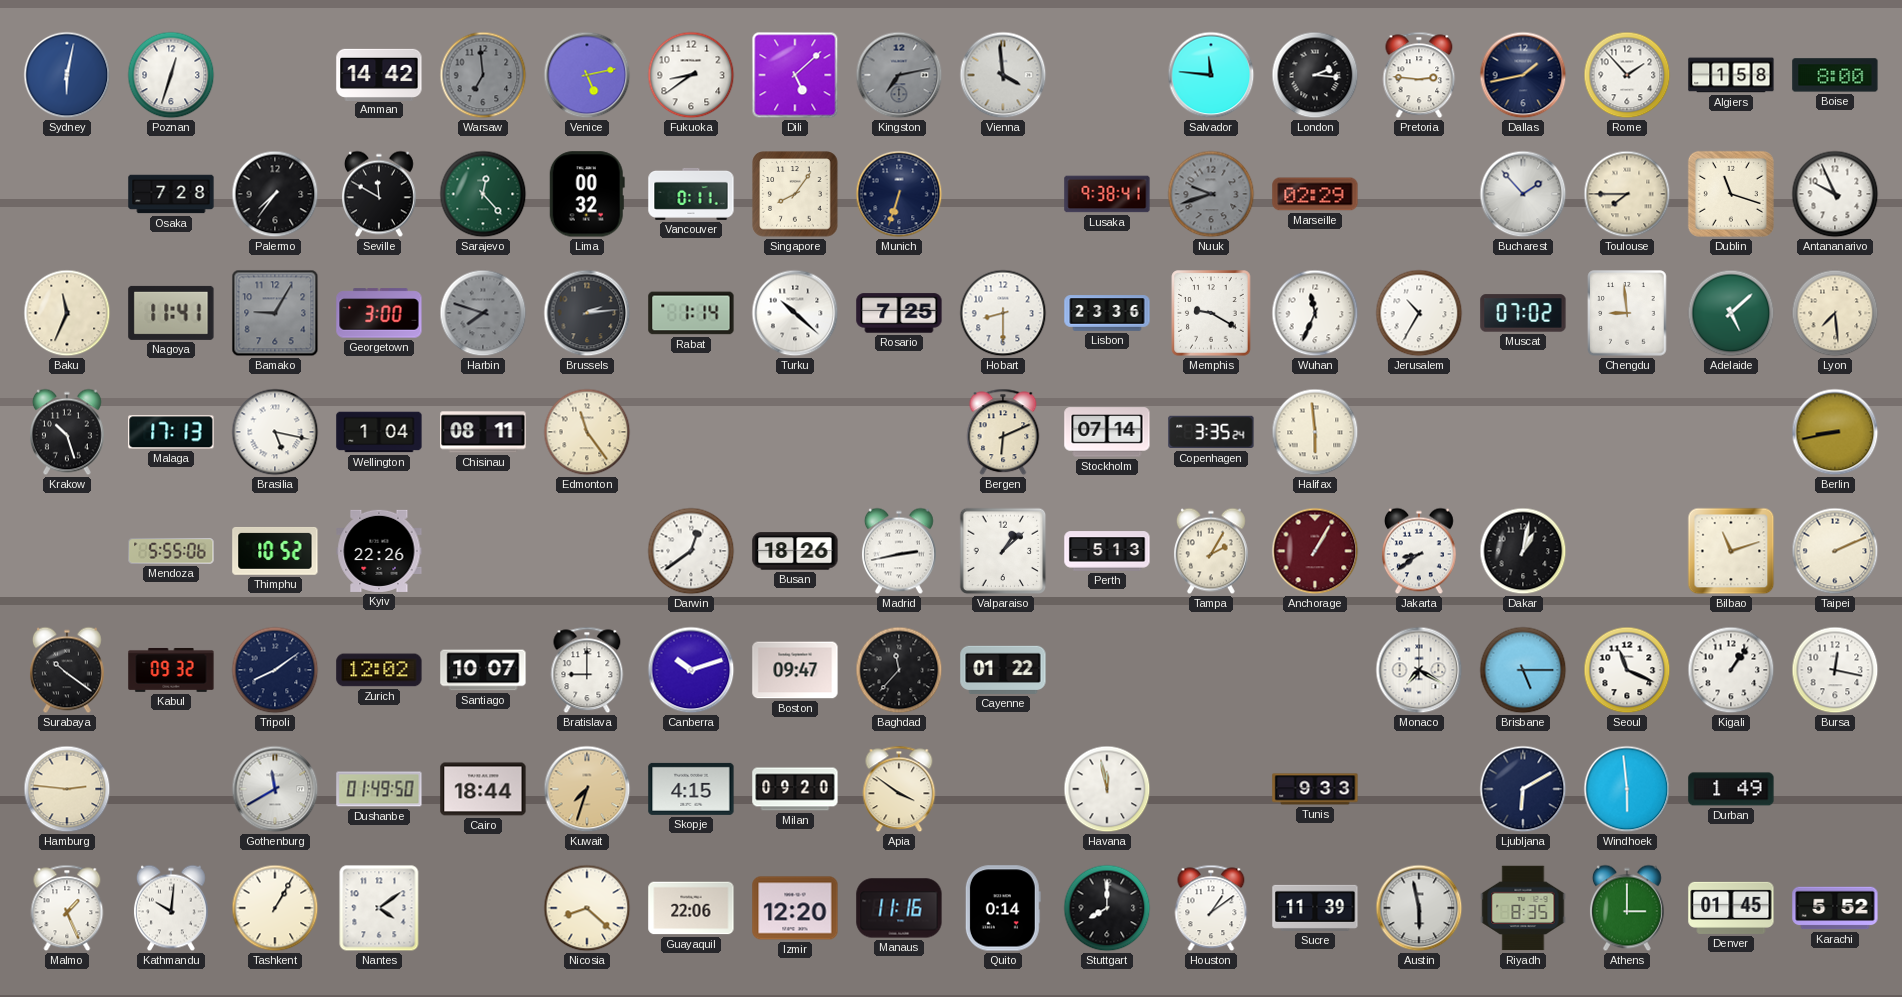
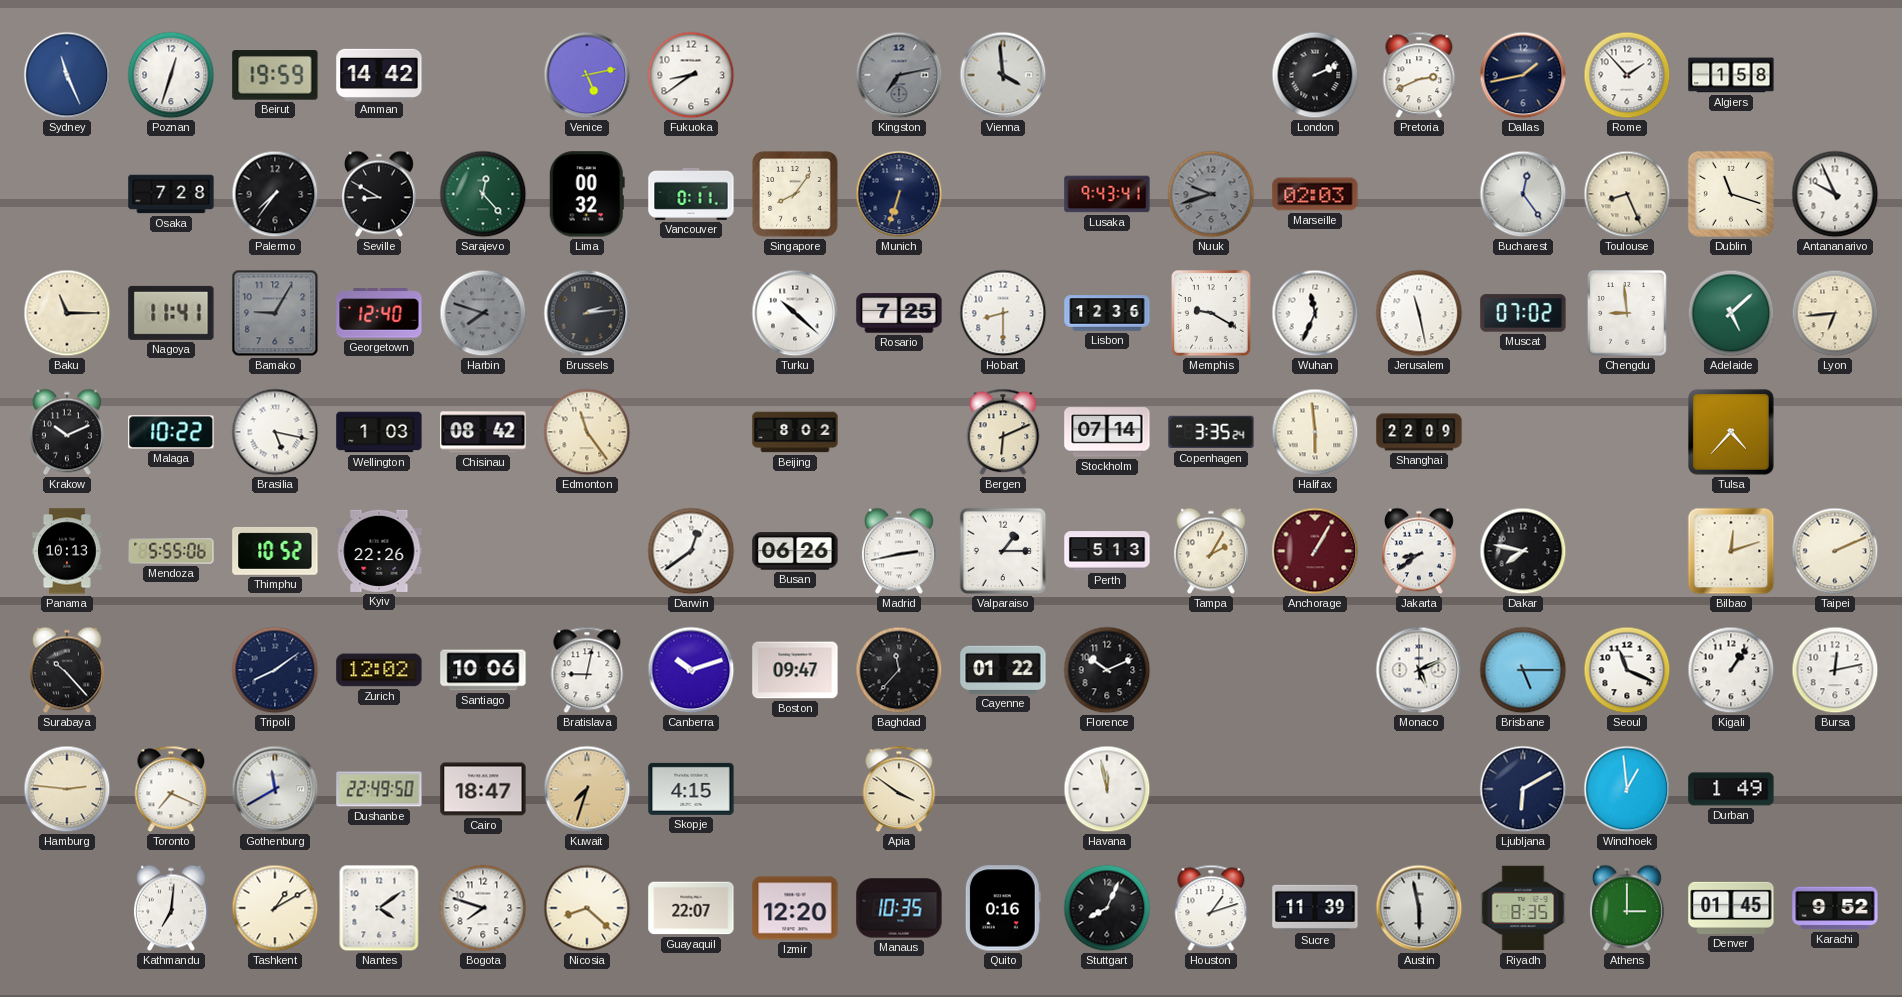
Sydney: 6:02 -> 11:26 (67, 75)
Beirut: none -> 19:59 (275, 75)
Warsaw: 6:59 -> none (483, 75)
Dili: 5:08 -> none (795, 75)
Salvador: 11:46 -> none (1211, 75)
London: 2:16 -> 2:11 (1315, 75)
Pretoria: 2:46 -> 2:41 (1419, 75)
Boise: 8:00 -> none (1835, 75)
Seville: 11:50 -> 8:50 (379, 194)
Lusaka: 9:38 -> 9:43 (1107, 194)
Marseille: 02:29 -> 02:03 (1315, 194)
Bucharest: 1:53 -> 12:24 (1523, 194)
Toulouse: 7:45 -> 8:26 (1627, 194)
Baku: 11:34 -> 11:15 (67, 313)
Georgetown: 3:00 -> 12:40 (379, 313)
Rabat: 1:14 -> none (691, 313)
Lisbon: 23:36 -> 12:36 (1107, 313)
Jerusalem: 10:35 -> 11:28 (1419, 313)
Lyon: 7:29 -> 6:44 (1835, 313)
Krakow: 10:27 -> 10:11 (67, 432)
Malaga: 17:13 -> 10:22 (171, 432)
Wellington: 1:04 -> 1:03 (379, 432)
Chisinau: 08:11 -> 08:42 (483, 432)
Beijing: none -> 8:02 (795, 432)
Shanghai: none -> 22:09 (1419, 432)
Tulsa: none -> 4:37 (1731, 432)
Berlin: 8:43 -> none (1835, 432)
Panama: none -> 10:13 (67, 551)
Busan: 18:26 -> 06:26 (795, 551)
Valparaiso: 1:08 -> 1:15 (1003, 551)
Dakar: 1:02 -> 7:47 (1523, 551)
Bilbao: 11:12 -> 12:12 (1731, 551)
Surabaya: 10:21 -> 10:23 (67, 670)
Kabul: 09:32 -> none (171, 670)
Santiago: 10:07 -> 10:06 (483, 670)
Bratislava: 9:00 -> 9:02 (587, 670)
Florence: none -> 10:11 (1107, 670)
Monaco: 7:20 -> 5:11 (1419, 670)
Bursa: 12:17 -> 12:13 (1835, 670)
Toronto: none -> 7:19 (171, 789)
Dushanbe: 01:49 -> 22:49 (379, 789)
Cairo: 18:44 -> 18:47 (483, 789)
Milan: 09:20 -> none (795, 789)
Tunis: 9:33 -> none (1315, 789)
Windhoek: 5:59 -> 12:59 (1627, 789)
Malmo: 1:26 -> none (67, 908)
Kathmandu: 10:01 -> 7:01 (171, 908)
Tashkent: 1:05 -> 1:10 (275, 908)
Bogota: none -> 7:48 (483, 908)
Guayaquil: 22:06 -> 22:07 (691, 908)
Manaus: 11:16 -> 10:35 (899, 908)
Quito: 0:14 -> 0:16 (1003, 908)
Stuttgart: 8:00 -> 8:04 (1107, 908)
Houston: 1:09 -> 1:12 (1211, 908)
Karachi: 5:52 -> 9:52 (1835, 908)
